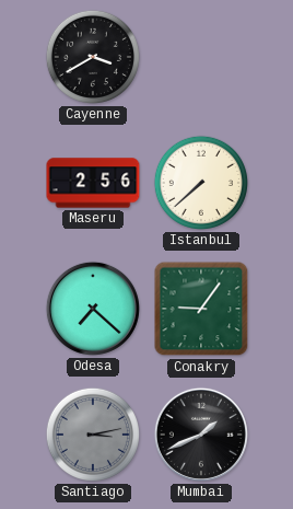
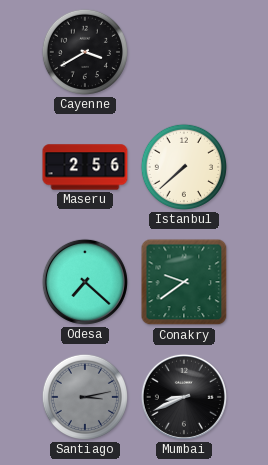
Conakry: 9:06 -> 9:39 (184, 282)
Mumbai: 1:41 -> 8:41 (184, 397)
